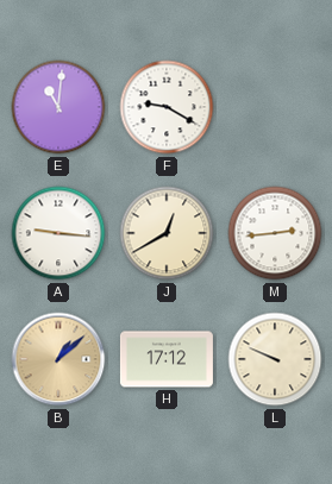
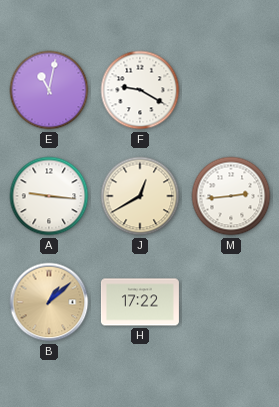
E: 11:01 -> 11:02 (49, 90)
H: 17:12 -> 17:22 (140, 302)
L: 9:49 -> none (275, 359)
